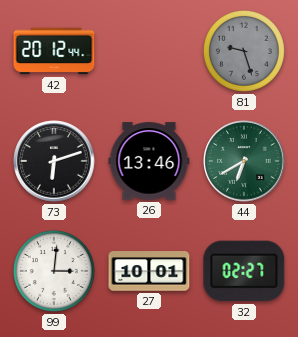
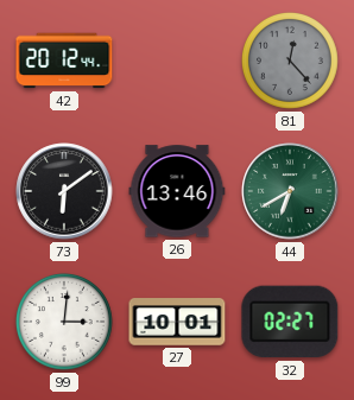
81: 9:27 -> 12:23 (290, 61)
73: 6:12 -> 6:09 (64, 191)
